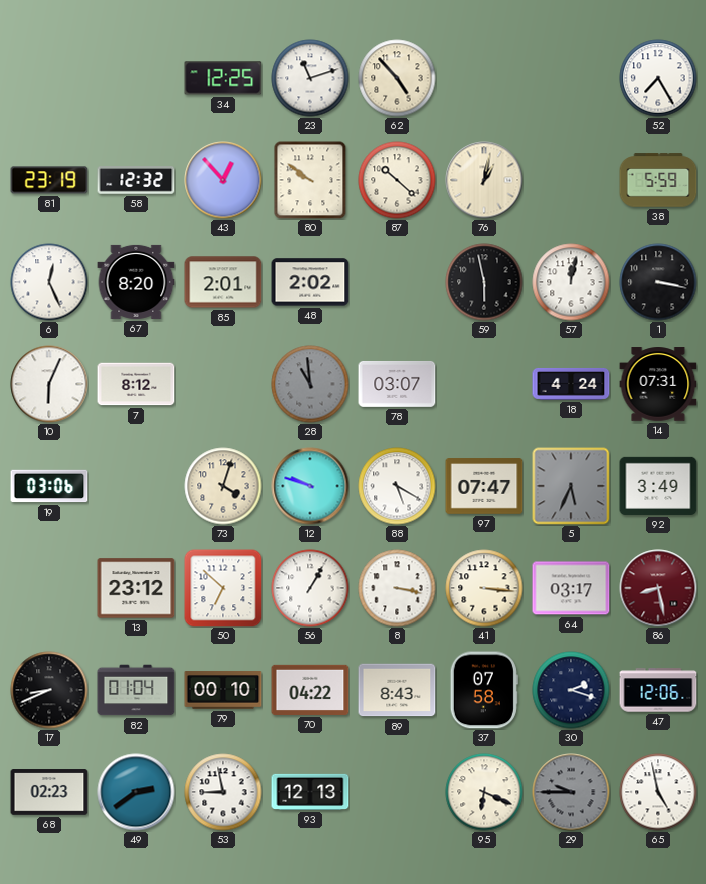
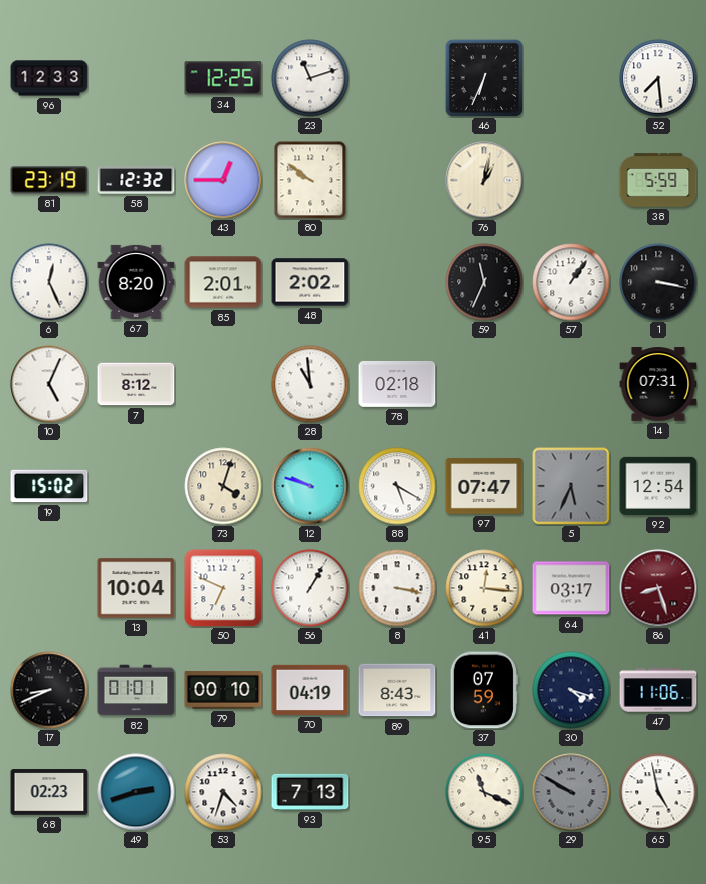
96: none -> 12:33 (49, 78)
62: 4:53 -> none (397, 78)
46: none -> 6:34 (483, 77)
52: 7:25 -> 7:29 (658, 78)
43: 12:53 -> 12:45 (223, 180)
87: 10:22 -> none (397, 180)
59: 5:58 -> 11:34 (484, 282)
57: 12:02 -> 1:06 (571, 282)
10: 6:04 -> 5:04 (49, 384)
28 dial: grey -> white (310, 384)
78: 03:07 -> 02:18 (397, 384)
18: 4:24 -> none (571, 384)
19: 03:06 -> 15:02 (49, 486)
92: 3:49 -> 12:54 (658, 486)
13: 23:12 -> 10:04 (136, 588)
50: 6:52 -> 6:49 (223, 588)
41: 3:16 -> 12:16 (484, 588)
86: 8:28 -> 8:27 (658, 588)
82: 01:04 -> 01:01 (136, 690)
70: 04:22 -> 04:19 (310, 690)
37: 07:58 -> 07:59 (484, 690)
30: 2:18 -> 4:18 (571, 690)
47: 12:06 -> 11:06 (658, 690)
49: 2:39 -> 2:42 (136, 792)
53: 8:58 -> 4:33 (223, 792)
93: 12:13 -> 7:13 (310, 792)
95: 6:19 -> 11:19 (484, 792)
29: 9:45 -> 9:50 (571, 792)
